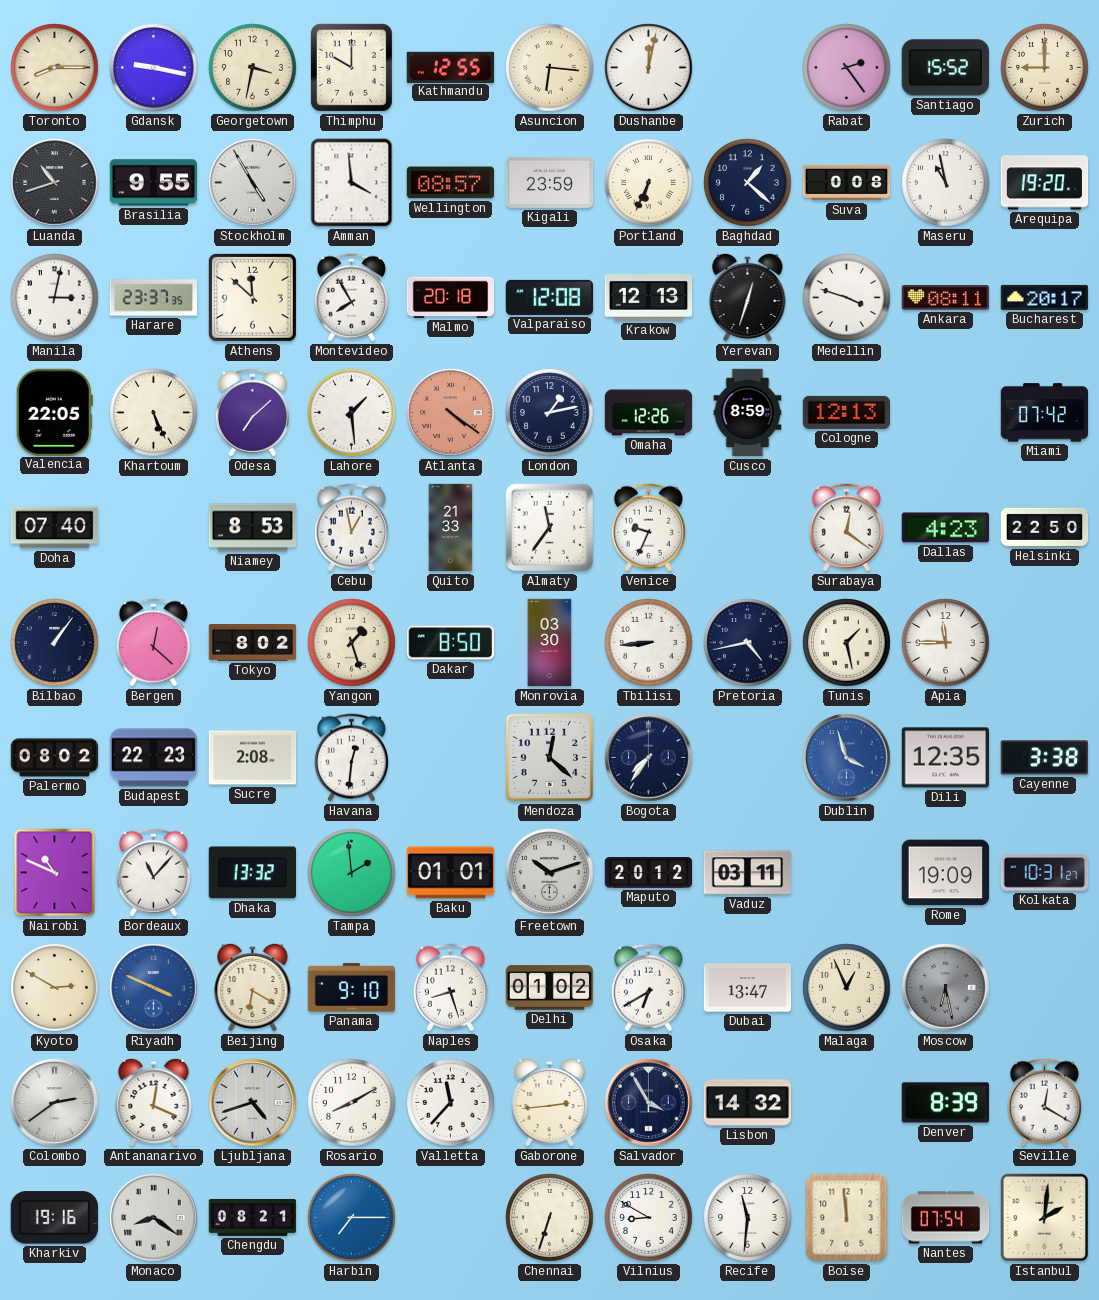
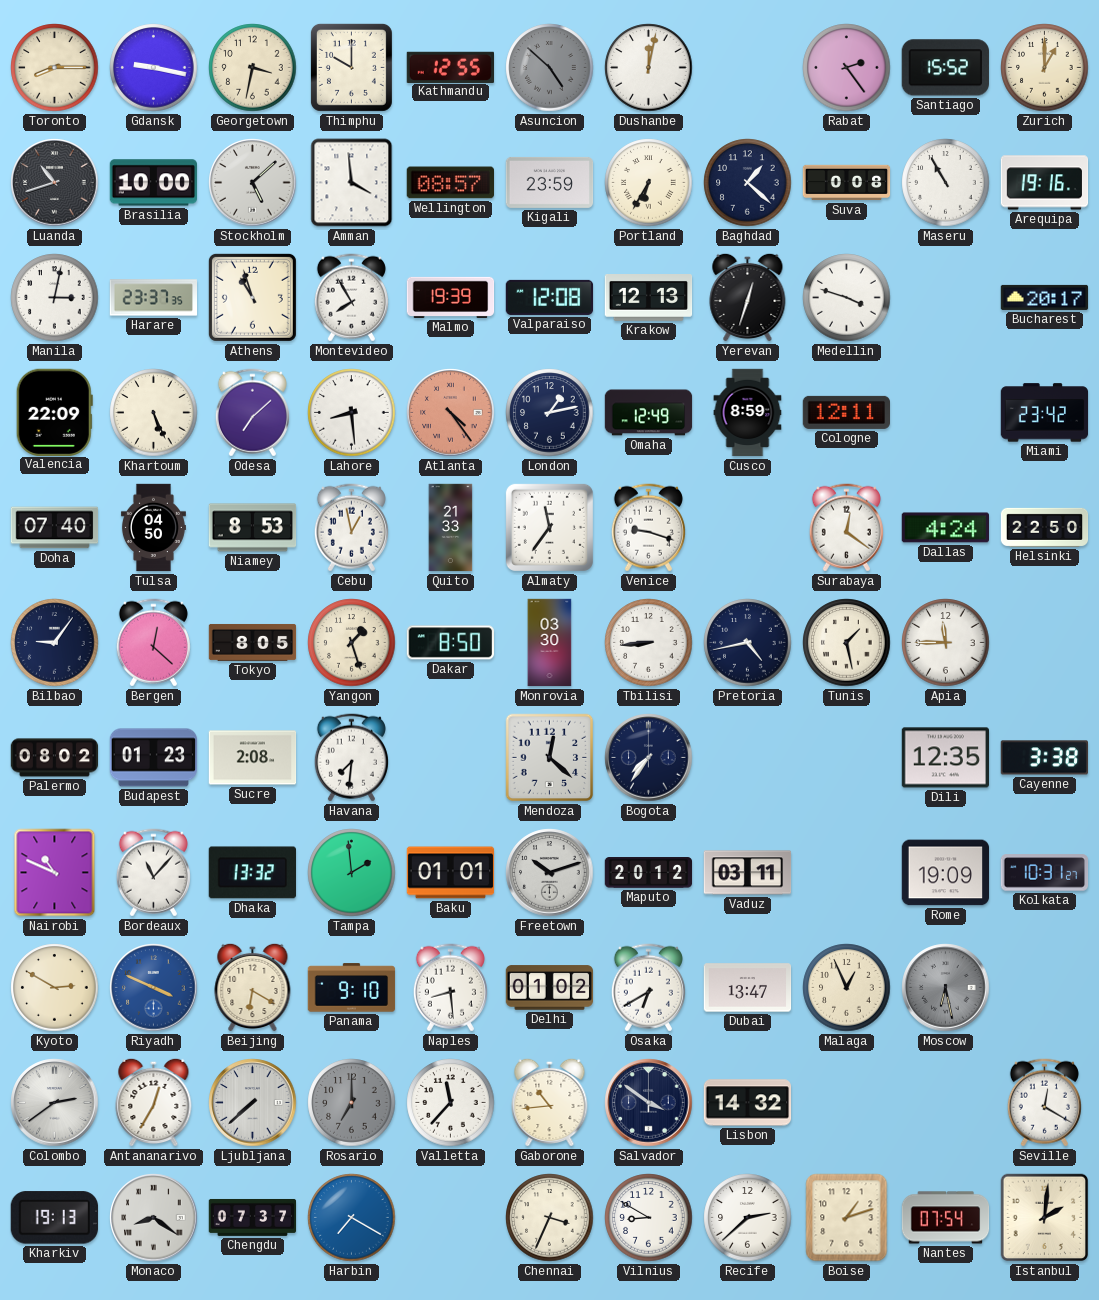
Asuncion: 6:16 -> 4:52 (550, 68)
Asuncion dial: cream -> grey (550, 68)
Zurich: 9:00 -> 1:00 (1045, 68)
Brasilia: 9:55 -> 10:00 (153, 183)
Stockholm: 4:55 -> 5:08 (253, 183)
Portland: 6:34 -> 6:35 (649, 183)
Maseru: 10:58 -> 10:55 (946, 183)
Arequipa: 19:20 -> 19:16 (1045, 183)
Athens: 11:52 -> 10:57 (252, 297)
Malmo: 20:18 -> 19:39 (451, 297)
Ankara: 08:11 -> none (945, 298)
Valencia: 22:05 -> 22:09 (54, 412)
Lahore: 1:29 -> 8:29 (352, 413)
Atlanta: 4:21 -> 4:24 (451, 413)
Omaha: 12:26 -> 12:49 (649, 413)
Cologne: 12:13 -> 12:11 (846, 412)
Miami: 07:42 -> 23:42 (1045, 413)
Tulsa: none -> 04:50 (153, 528)
Venice: 9:34 -> 9:18 (648, 528)
Dallas: 4:23 -> 4:24 (945, 528)
Bilbao: 1:06 -> 9:06 (55, 643)
Tokyo: 8:02 -> 8:05 (253, 642)
Budapest: 22:23 -> 01:23 (154, 758)
Havana: 12:31 -> 7:31 (351, 758)
Dublin: 3:57 -> none (847, 758)
Naples: 8:27 -> 8:29 (450, 988)
Antananarivo: 12:19 -> 12:35 (154, 1102)
Ljubljana: 4:42 -> 7:38 (253, 1103)
Rosario: 8:10 -> 7:00 (352, 1103)
Rosario dial: white -> grey (352, 1103)
Gaborone: 2:44 -> 10:44 (550, 1102)
Salvador: 3:55 -> 3:51 (649, 1103)
Denver: 8:39 -> none (945, 1103)
Kharkiv: 19:16 -> 19:13 (54, 1218)
Chengdu: 08:21 -> 07:37 (253, 1217)
Harbin: 7:15 -> 7:20 (352, 1218)
Chennai: 6:33 -> 3:34 (550, 1218)
Recife: 11:31 -> 2:38 (748, 1218)
Boise: 11:59 -> 1:12 (847, 1218)
